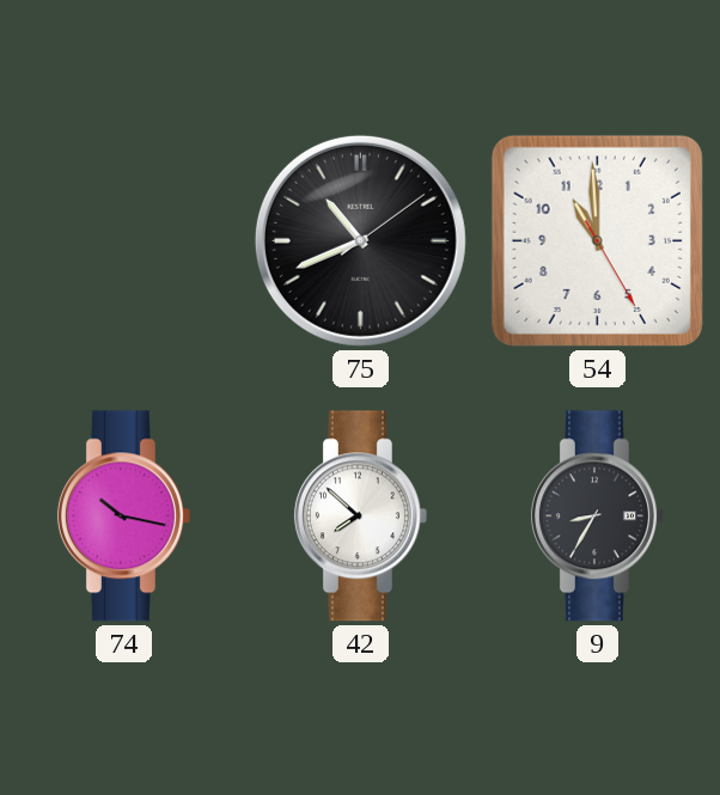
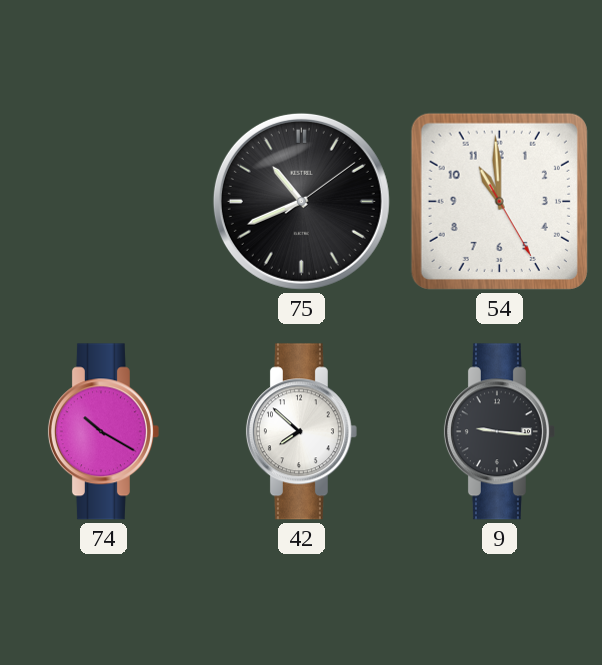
74: 10:17 -> 10:20 (103, 432)
9: 8:35 -> 9:16 (499, 432)
